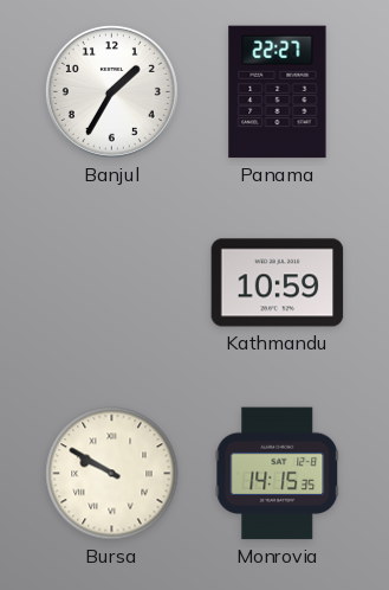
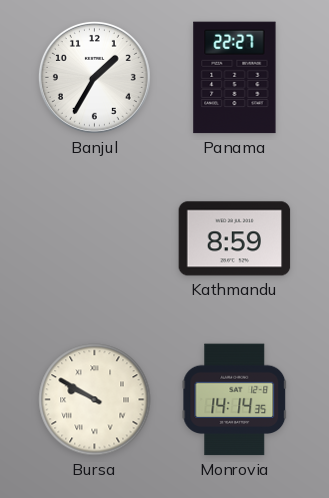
Kathmandu: 10:59 -> 8:59 (235, 239)
Monrovia: 14:15 -> 14:14 (235, 400)
